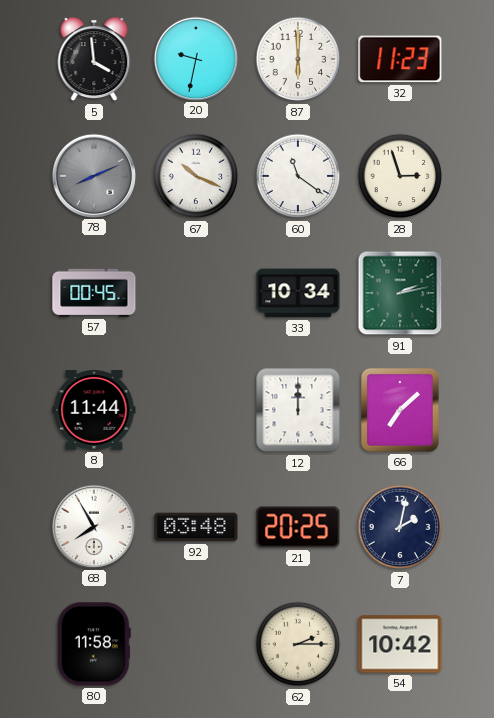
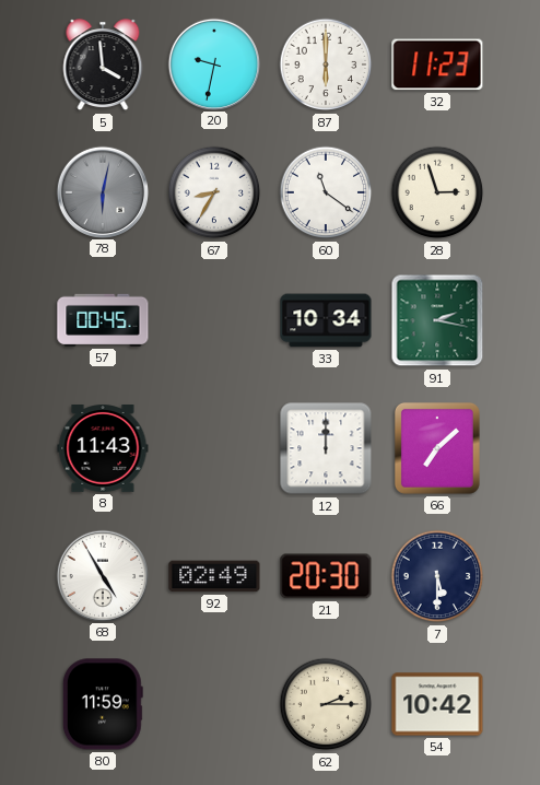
78: 8:11 -> 6:02 (102, 191)
67: 10:19 -> 8:35 (214, 192)
91: 2:13 -> 2:17 (437, 320)
8: 11:44 -> 11:43 (103, 449)
68: 7:55 -> 4:55 (102, 575)
92: 03:48 -> 02:49 (214, 576)
21: 20:25 -> 20:30 (326, 576)
7: 2:02 -> 5:30 (437, 576)
80: 11:58 -> 11:59 (103, 704)
